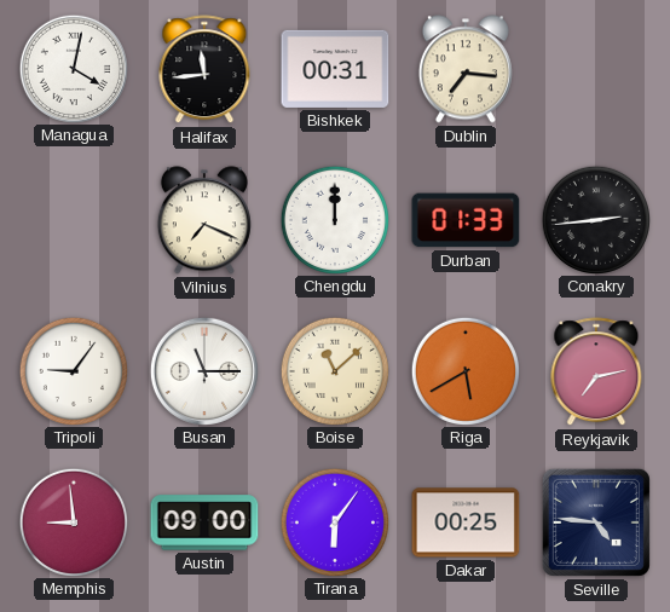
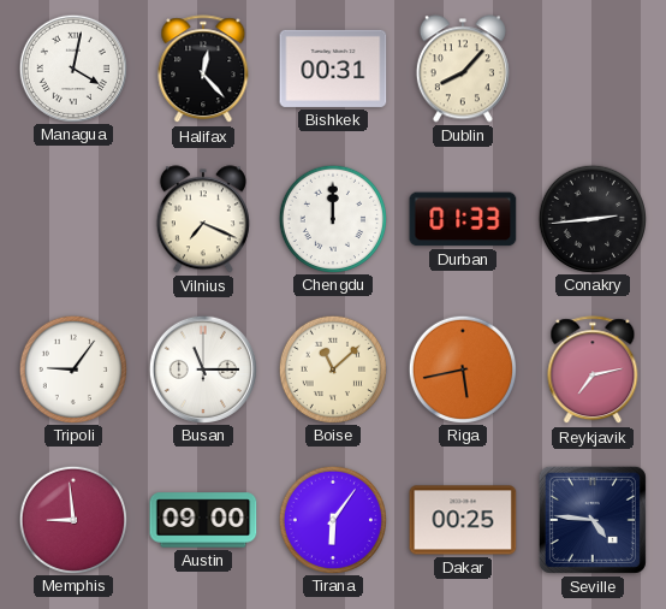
Halifax: 11:44 -> 12:23 (203, 70)
Dublin: 7:16 -> 8:07 (463, 69)
Riga: 5:40 -> 5:43 (462, 368)
